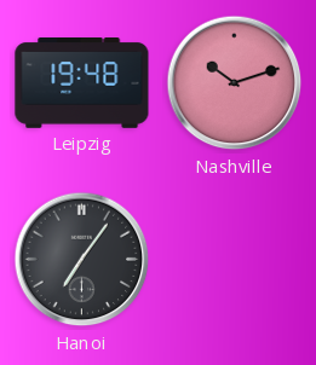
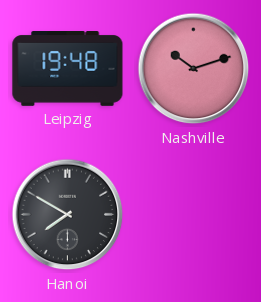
Hanoi: 7:06 -> 7:50 (68, 215)
